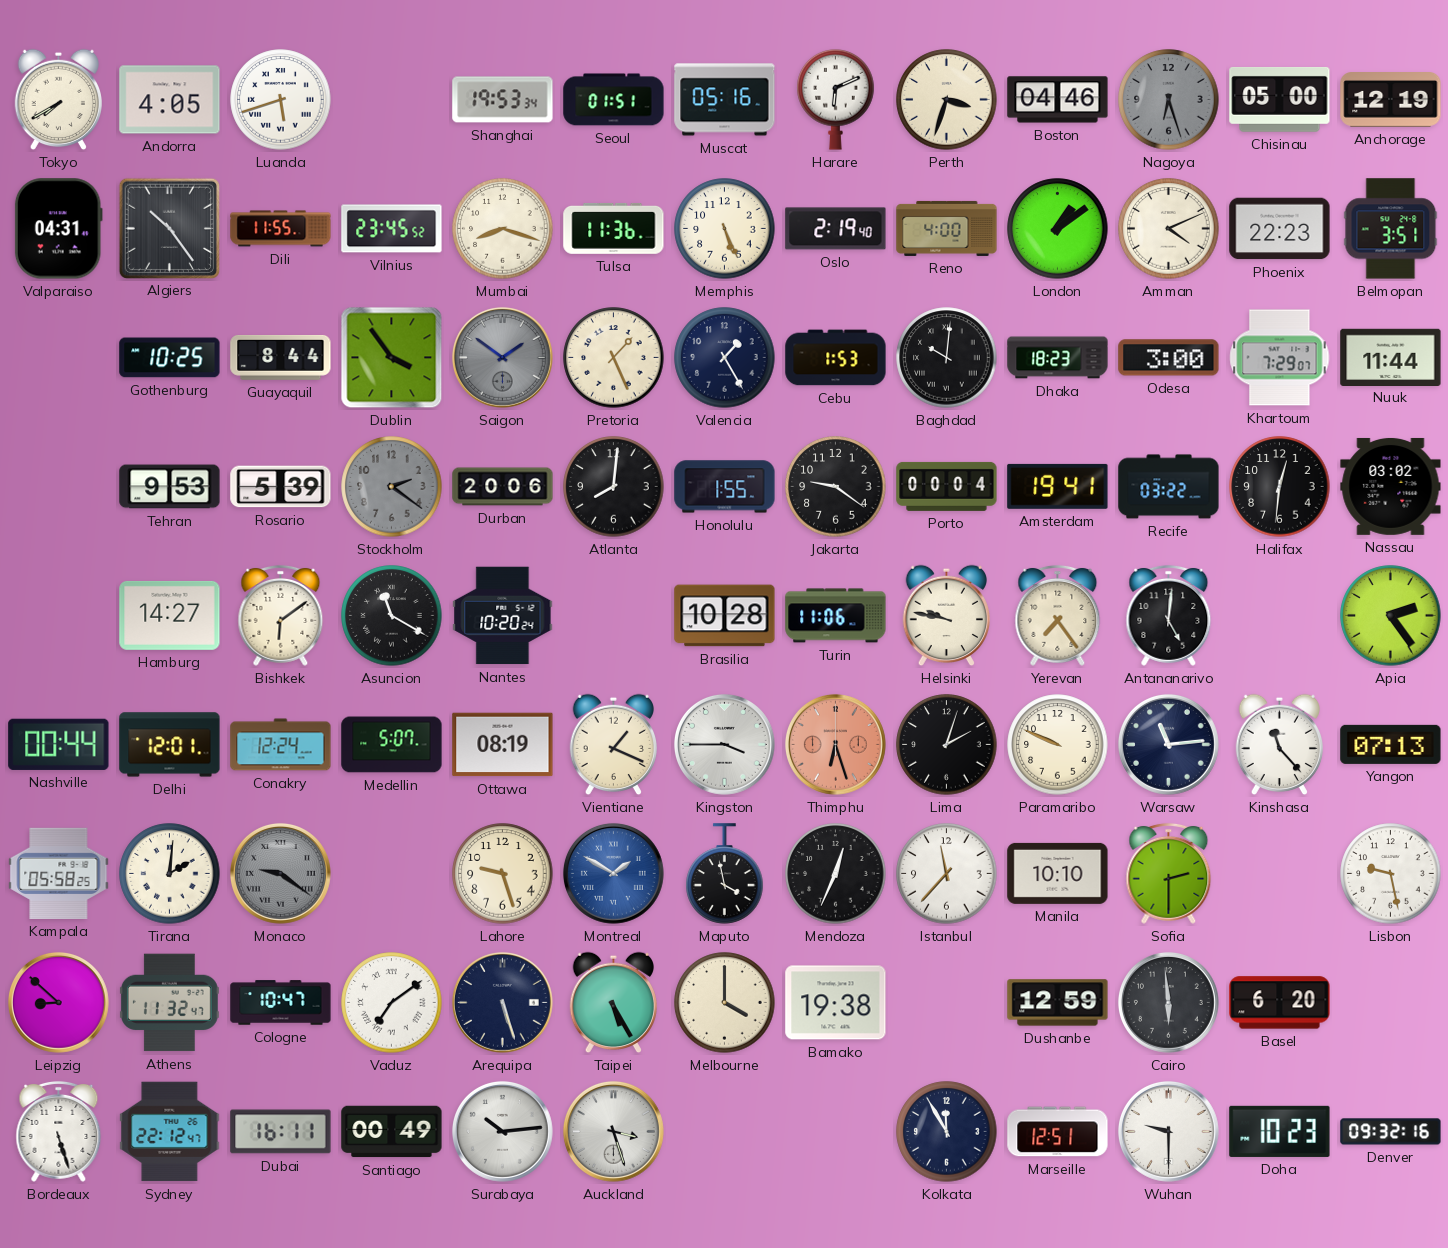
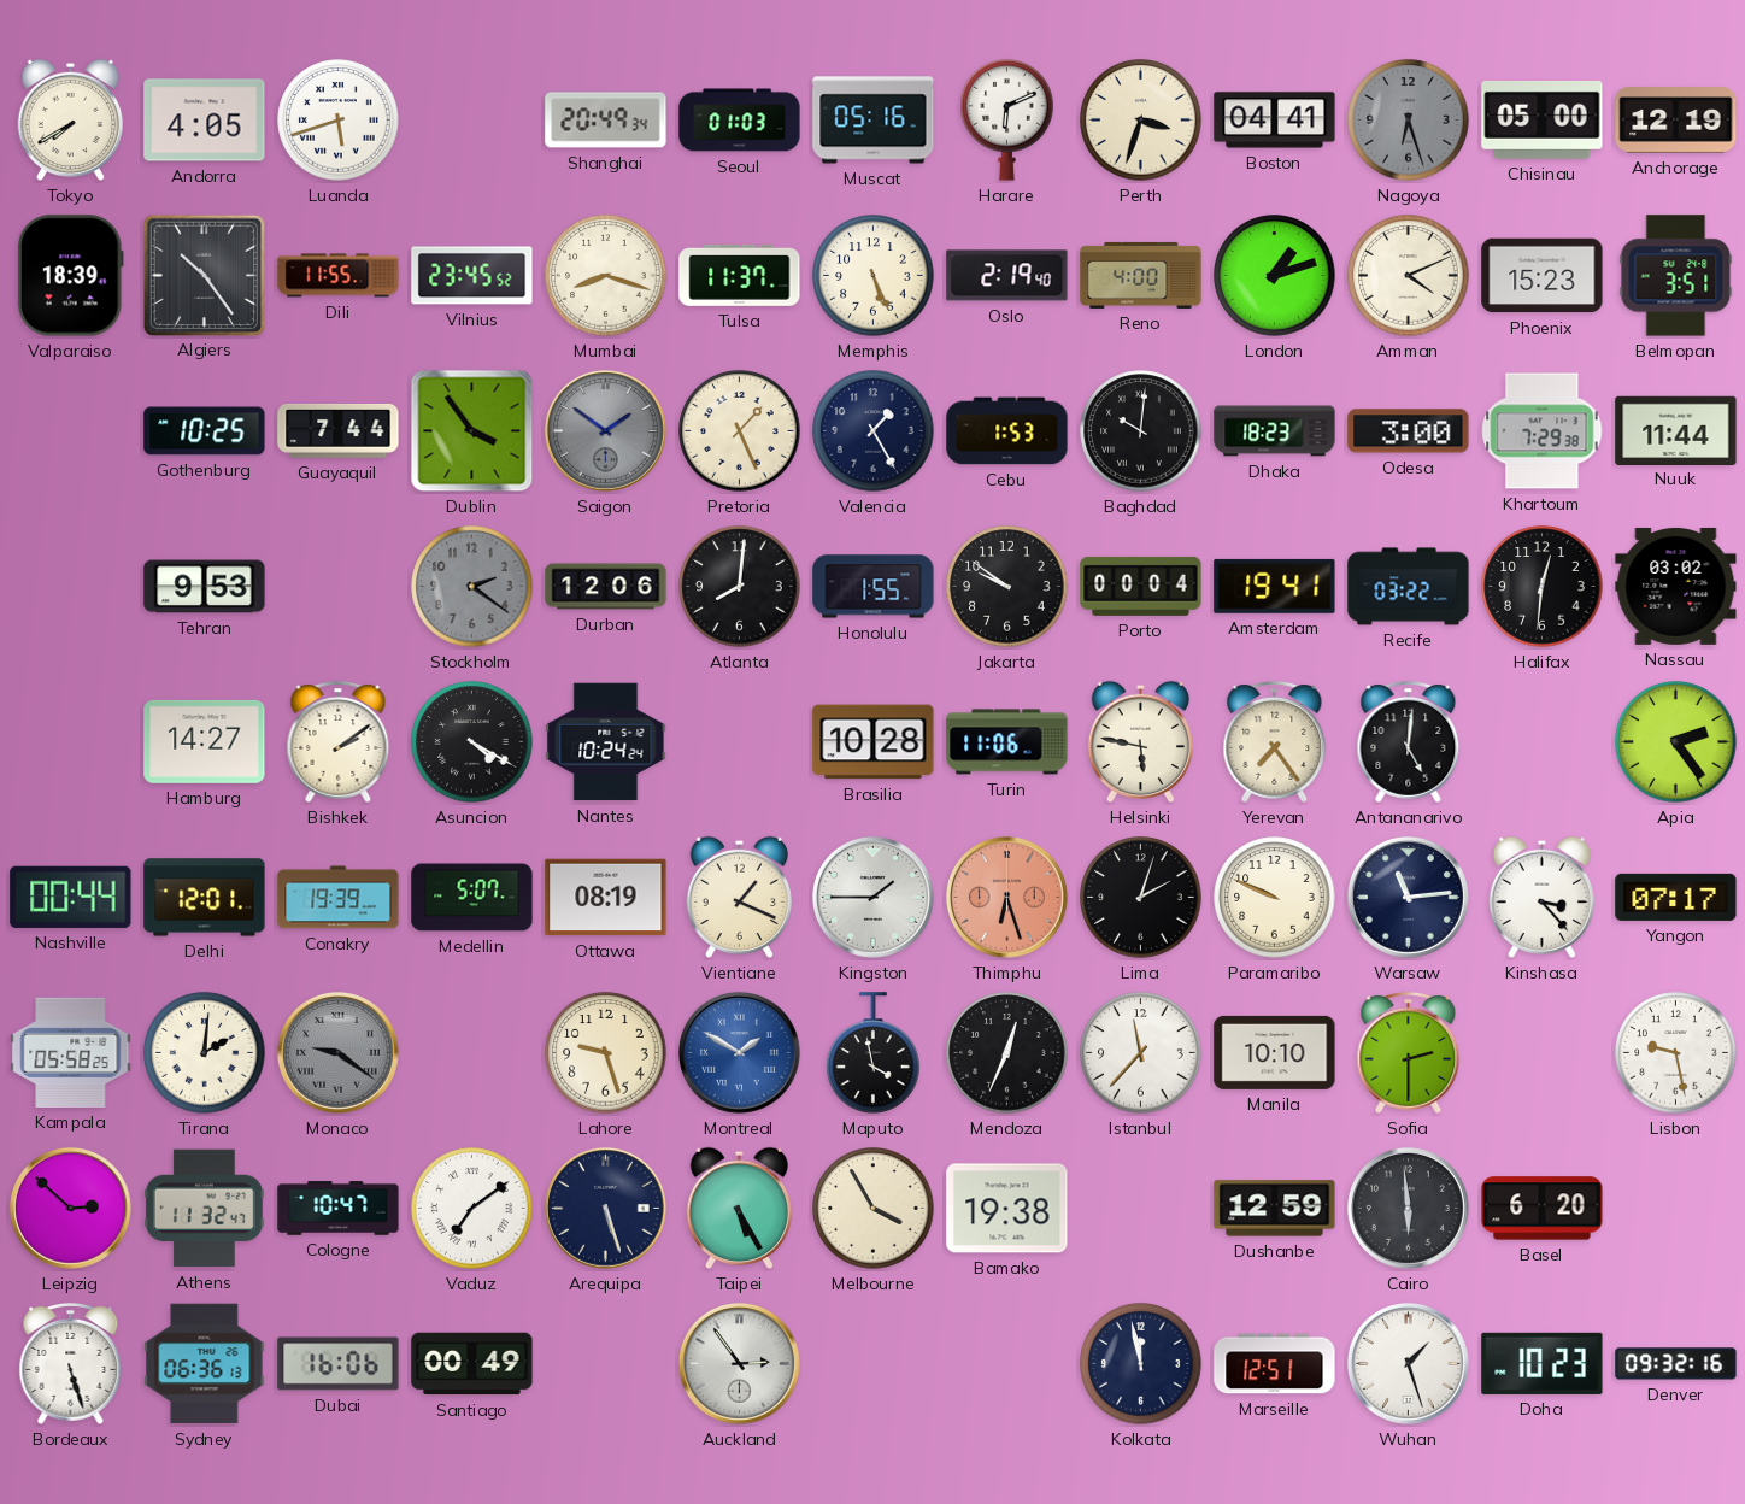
Shanghai: 19:53 -> 20:49 (606, 121)
Seoul: 01:51 -> 01:03 (740, 121)
Boston: 04:46 -> 04:41 (1275, 121)
Valparaiso: 04:31 -> 18:39 (70, 276)
Tulsa: 11:36 -> 11:37 (740, 275)
London: 1:09 -> 1:12 (1275, 276)
Phoenix: 22:23 -> 15:23 (1543, 276)
Guayaquil: 8:44 -> 7:44 (339, 430)
Khartoum: 7:29:07 -> 7:29:38 (1543, 431)
Rosario: 5:39 -> none (281, 487)
Durban: 20:06 -> 12:06 (606, 587)
Jakarta: 9:21 -> 9:51 (1007, 587)
Bishkek: 6:09 -> 2:09 (339, 741)
Asuncion: 11:20 -> 4:20 (472, 742)
Nantes: 10:20 -> 10:24 (606, 742)
Helsinki: 9:47 -> 5:47 (1140, 742)
Conakry: 12:24 -> 19:39 (339, 898)
Kingston: 3:45 -> 1:45 (872, 897)
Kinshasa: 11:23 -> 3:23 (1541, 898)
Yangon: 07:13 -> 07:17 (1676, 897)
Leipzig: 8:52 -> 2:52 (70, 1208)
Melbourne: 4:00 -> 3:55 (874, 1209)
Sydney: 22:12 -> 06:36 (205, 1364)
Dubai: 16:11 -> 16:06 (339, 1364)
Surabaya: 10:14 -> none (502, 1131)
Auckland: 3:27 -> 2:54 (739, 1363)
Kolkata: 11:55 -> 11:58 (1141, 1364)
Wuhan: 9:30 -> 1:27 (1408, 1363)
